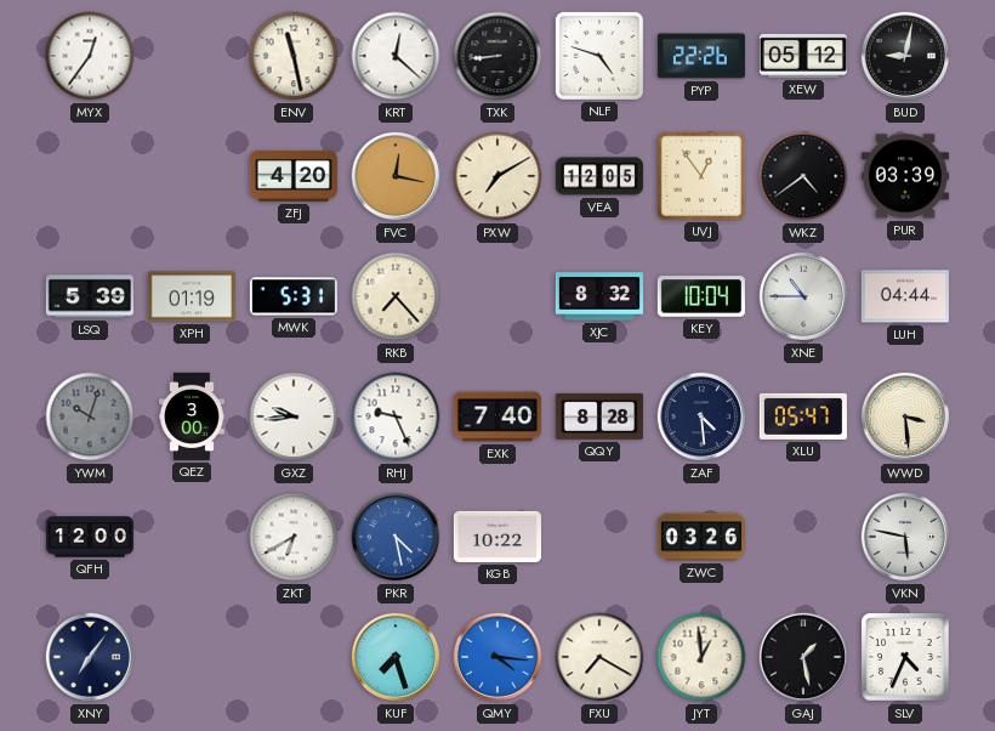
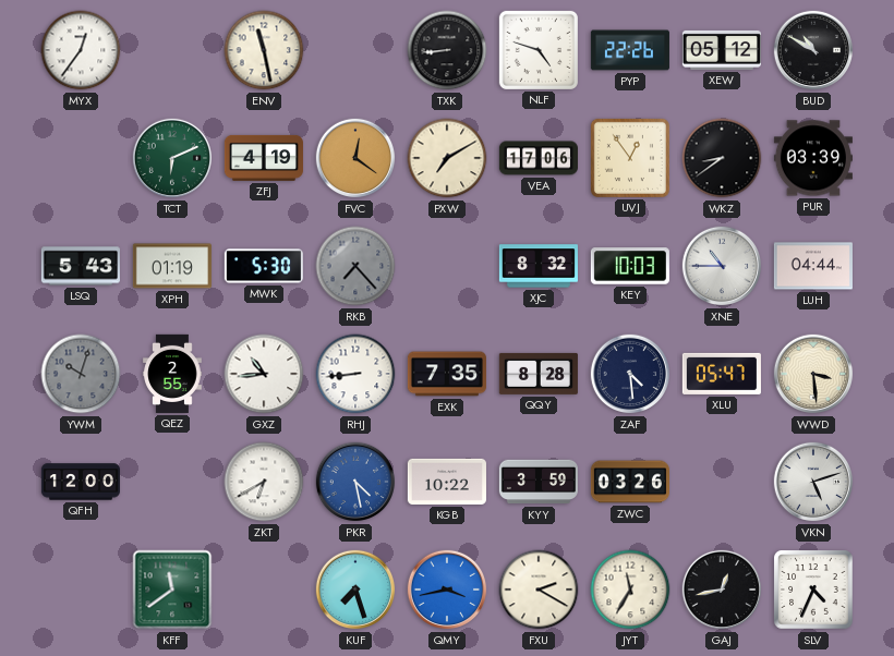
KRT: 12:22 -> none (396, 56)
BUD: 9:02 -> 10:50 (813, 50)
TCT: none -> 6:11 (172, 158)
ZFJ: 4:20 -> 4:19 (264, 158)
FVC: 12:17 -> 12:21 (355, 158)
VEA: 12:05 -> 17:06 (539, 158)
WKZ: 4:39 -> 8:39 (722, 158)
LSQ: 5:39 -> 5:43 (81, 266)
MWK: 5:31 -> 5:30 (264, 266)
RKB dial: cream -> grey (355, 266)
KEY: 10:04 -> 10:03 (630, 266)
QEZ: 3:00 -> 2:55 (172, 374)
GXZ: 9:44 -> 10:44 (264, 374)
RHJ: 9:26 -> 8:44 (355, 374)
EXK: 7:40 -> 7:35 (447, 374)
KYY: none -> 3:59 (539, 482)
VKN: 5:47 -> 5:12 (813, 482)
XNY: 7:06 -> none (90, 657)
KFF: none -> 11:39 (172, 590)
QMY: 4:16 -> 3:43 (447, 590)
FXU: 7:20 -> 2:20 (539, 590)
JYT: 12:59 -> 11:35 (630, 590)
GAJ: 1:28 -> 12:43 (722, 590)
